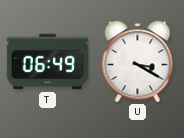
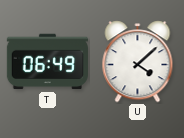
U: 3:20 -> 4:08 (138, 62)
